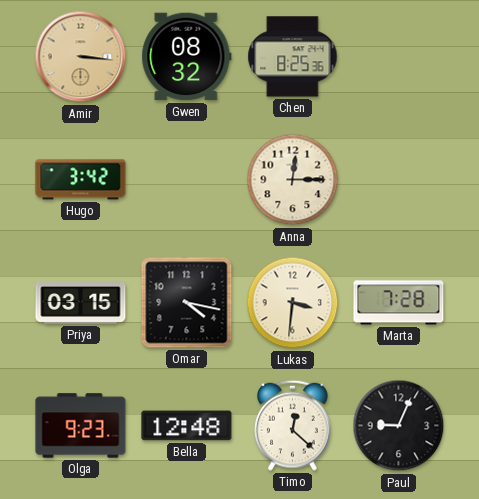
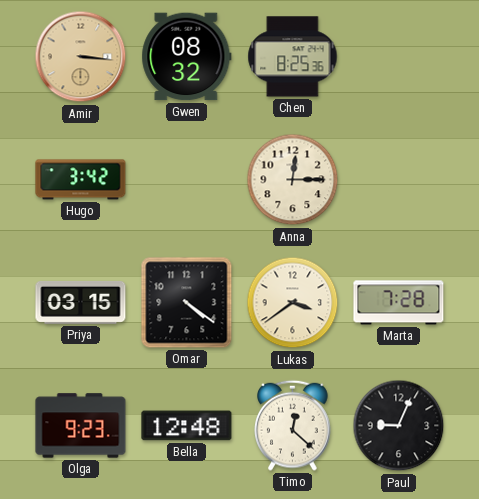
Omar: 4:17 -> 4:21 (187, 303)
Lukas: 3:31 -> 3:39 (293, 303)
